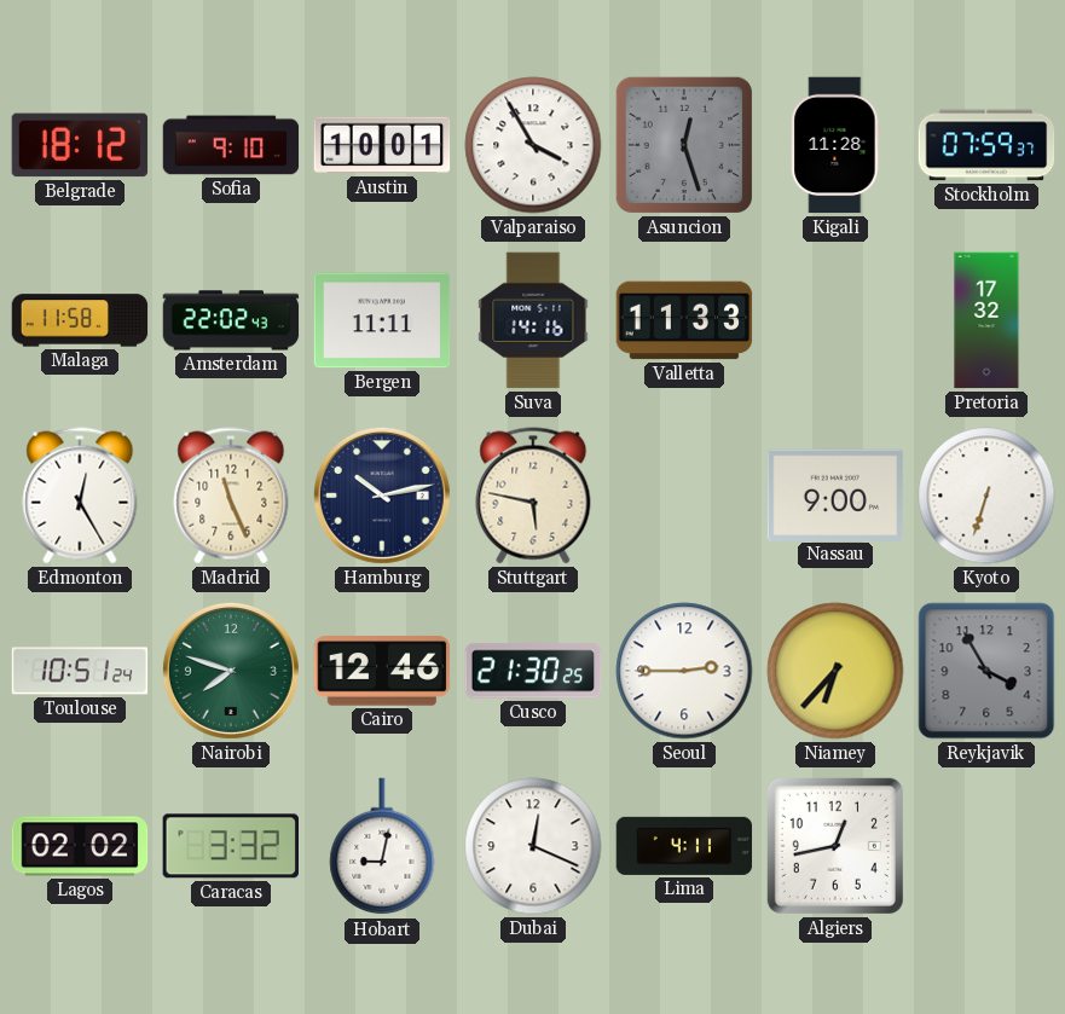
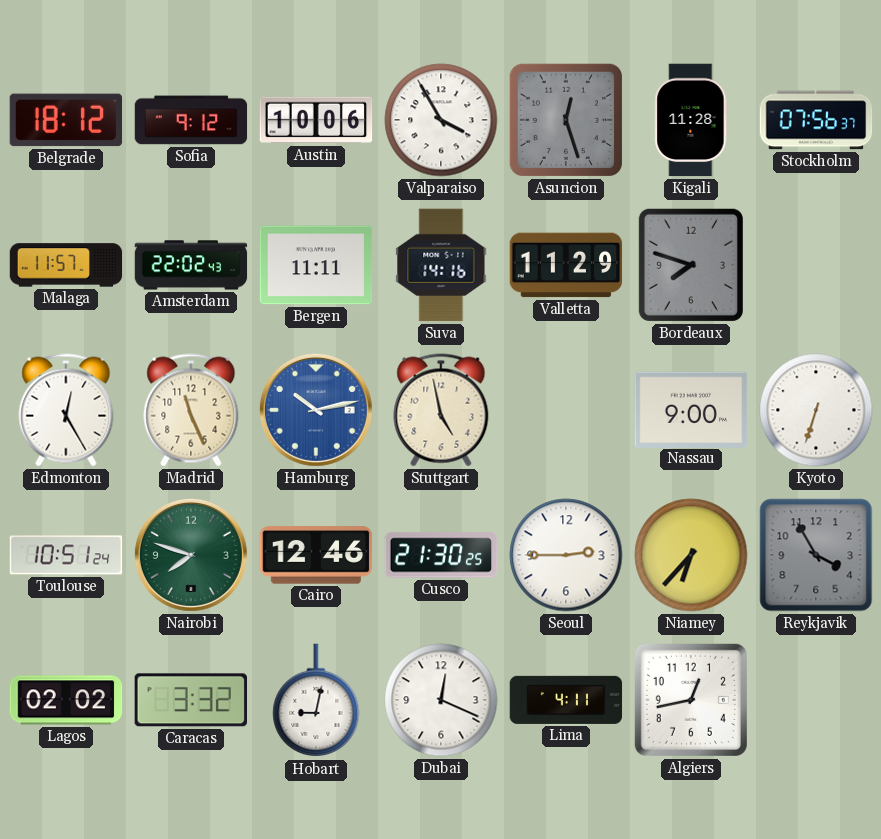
Sofia: 9:10 -> 9:12 (191, 120)
Austin: 10:01 -> 10:06 (316, 120)
Stockholm: 07:59 -> 07:56 (816, 120)
Malaga: 11:58 -> 11:57 (66, 265)
Valletta: 11:33 -> 11:29 (566, 265)
Bordeaux: none -> 7:48 (691, 265)
Pretoria: 17:32 -> none (986, 320)
Hamburg dial: navy -> blue (316, 410)
Stuttgart: 5:47 -> 4:58 (441, 410)
